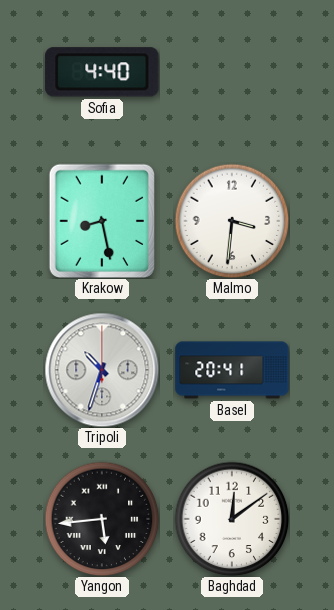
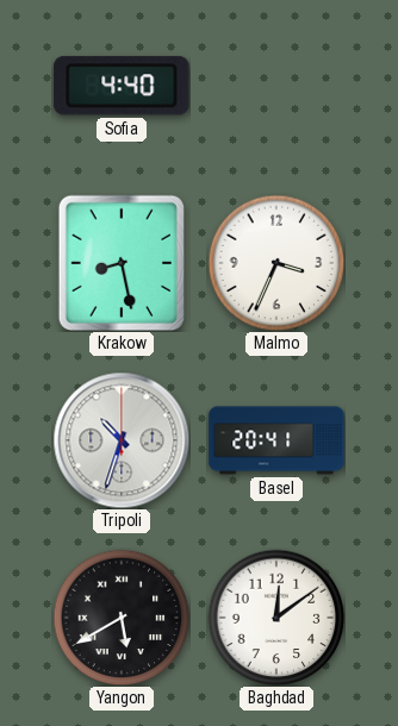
Malmo: 3:31 -> 3:34 (276, 263)
Yangon: 5:44 -> 5:40 (122, 618)
